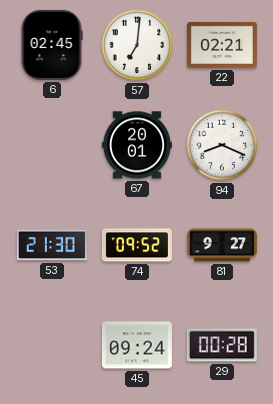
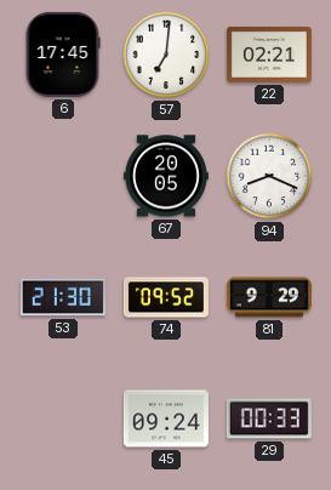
6: 02:45 -> 17:45 (63, 55)
67: 20:01 -> 20:05 (166, 176)
81: 9:27 -> 9:29 (269, 297)
29: 00:28 -> 00:33 (269, 418)
